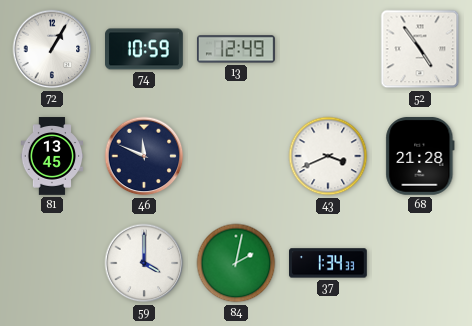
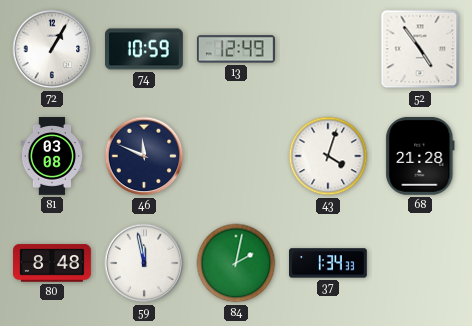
81: 13:45 -> 03:08 (52, 156)
43: 3:41 -> 4:03 (328, 156)
80: none -> 8:48 (52, 263)
59: 4:00 -> 11:58 (144, 263)
